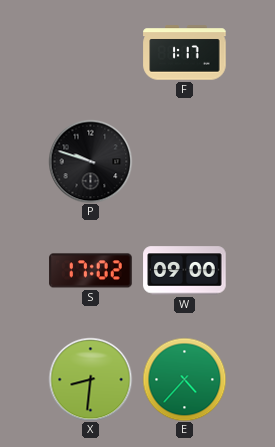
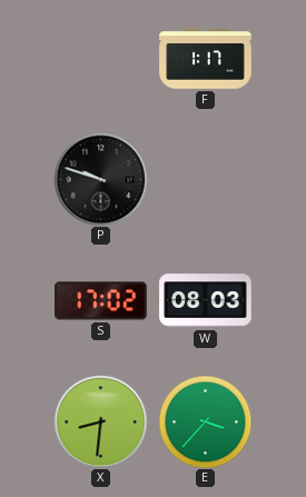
W: 09:00 -> 08:03 (206, 301)
E: 4:37 -> 3:37 (205, 421)
